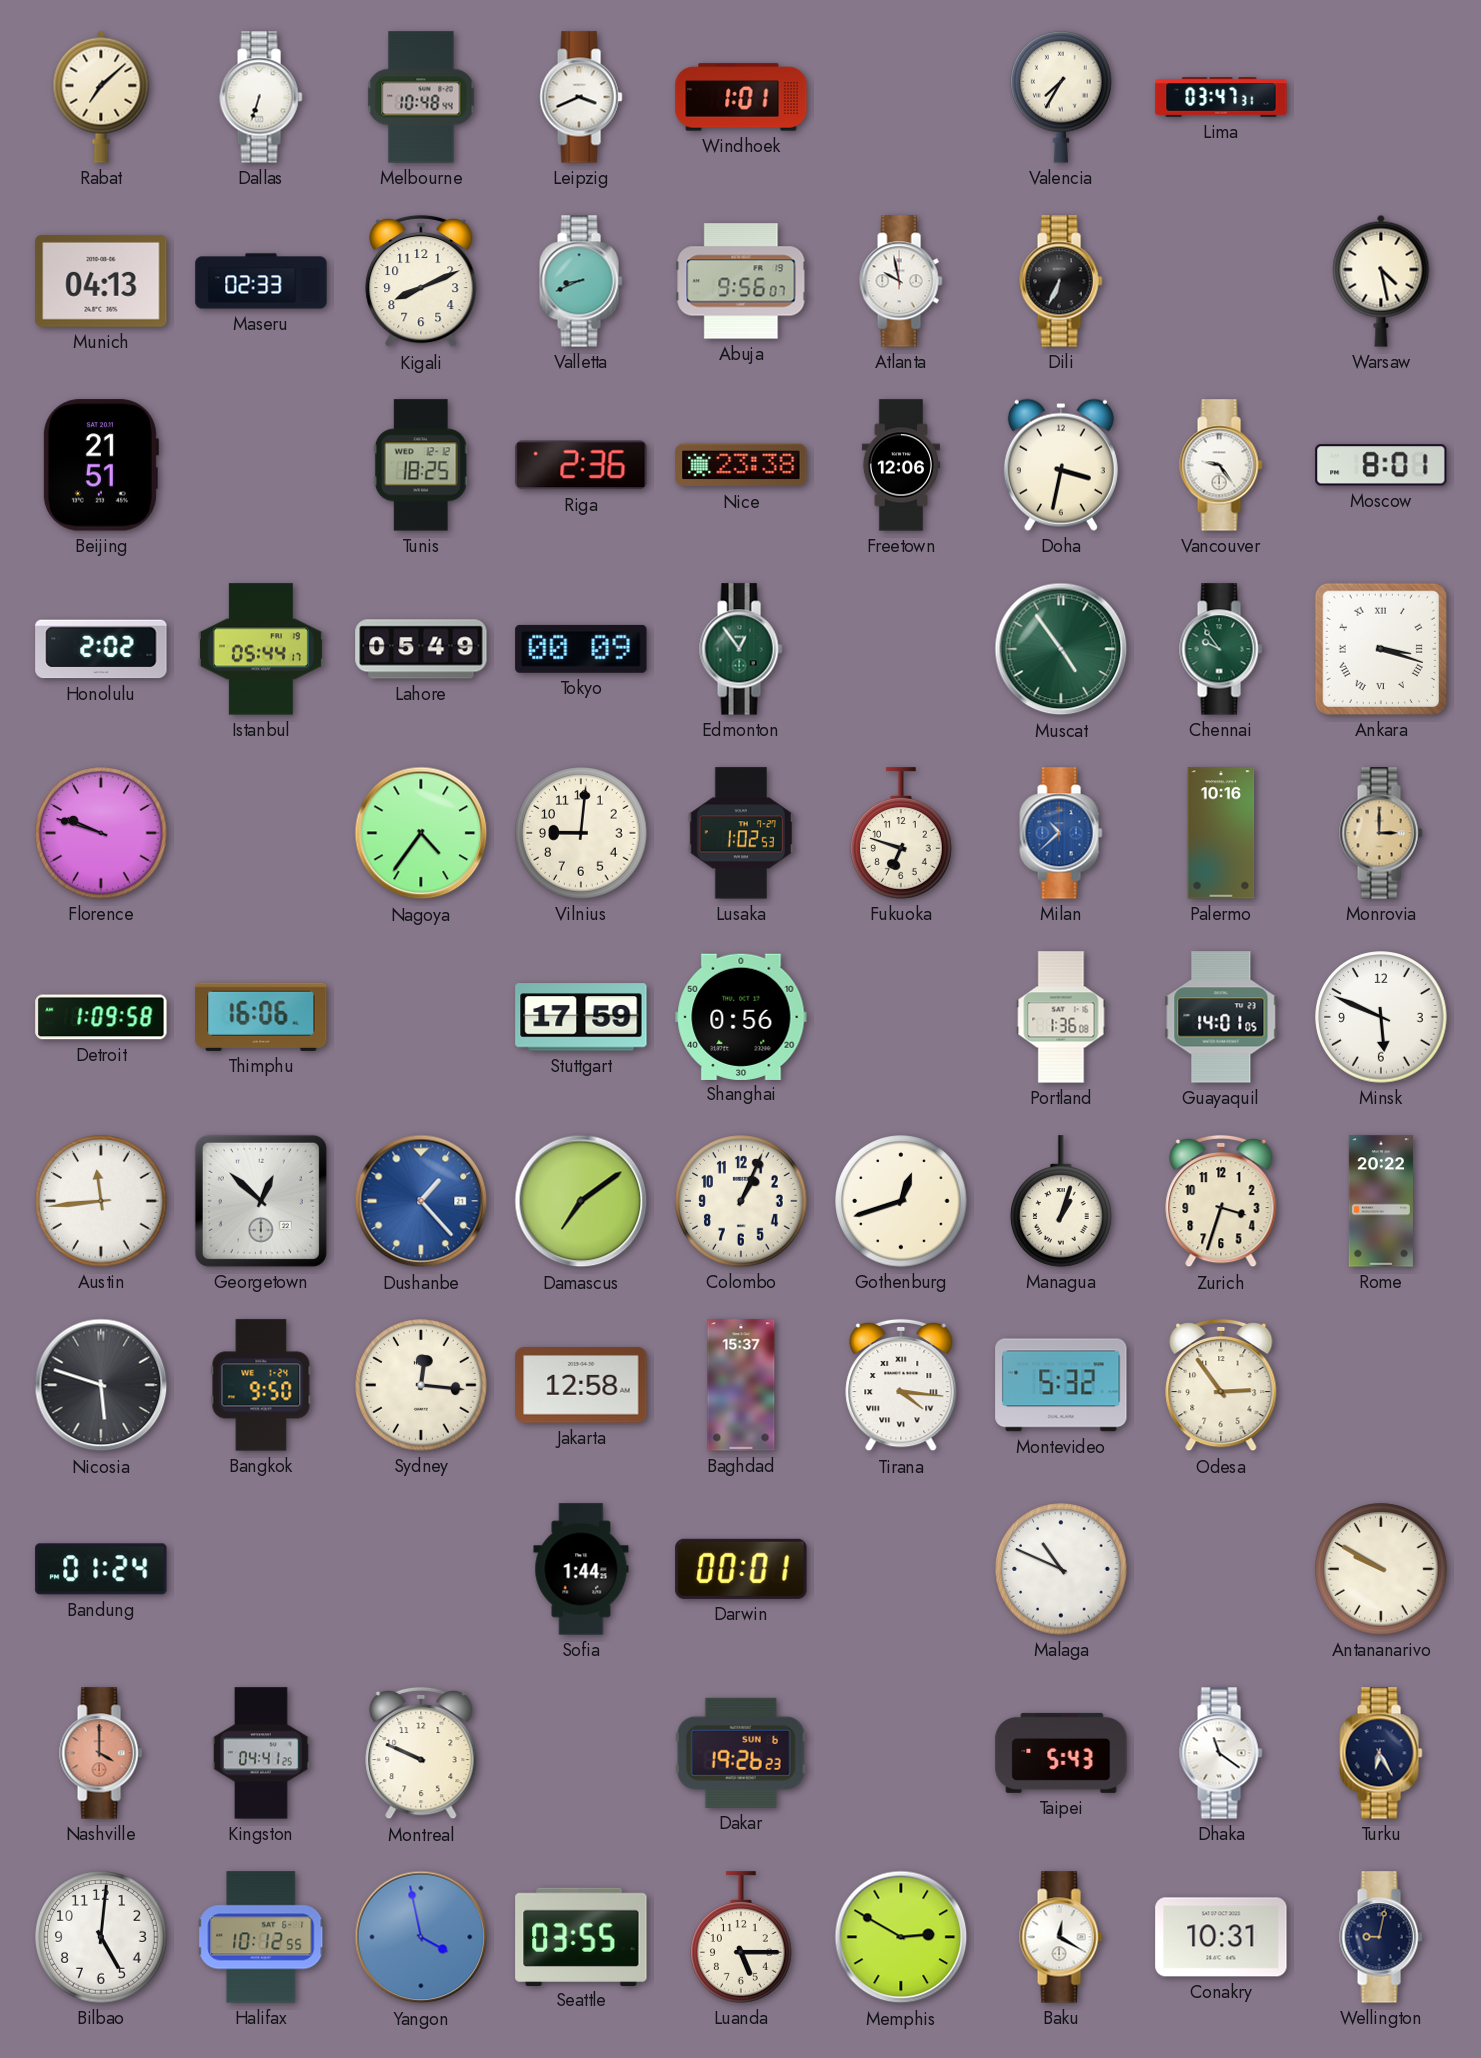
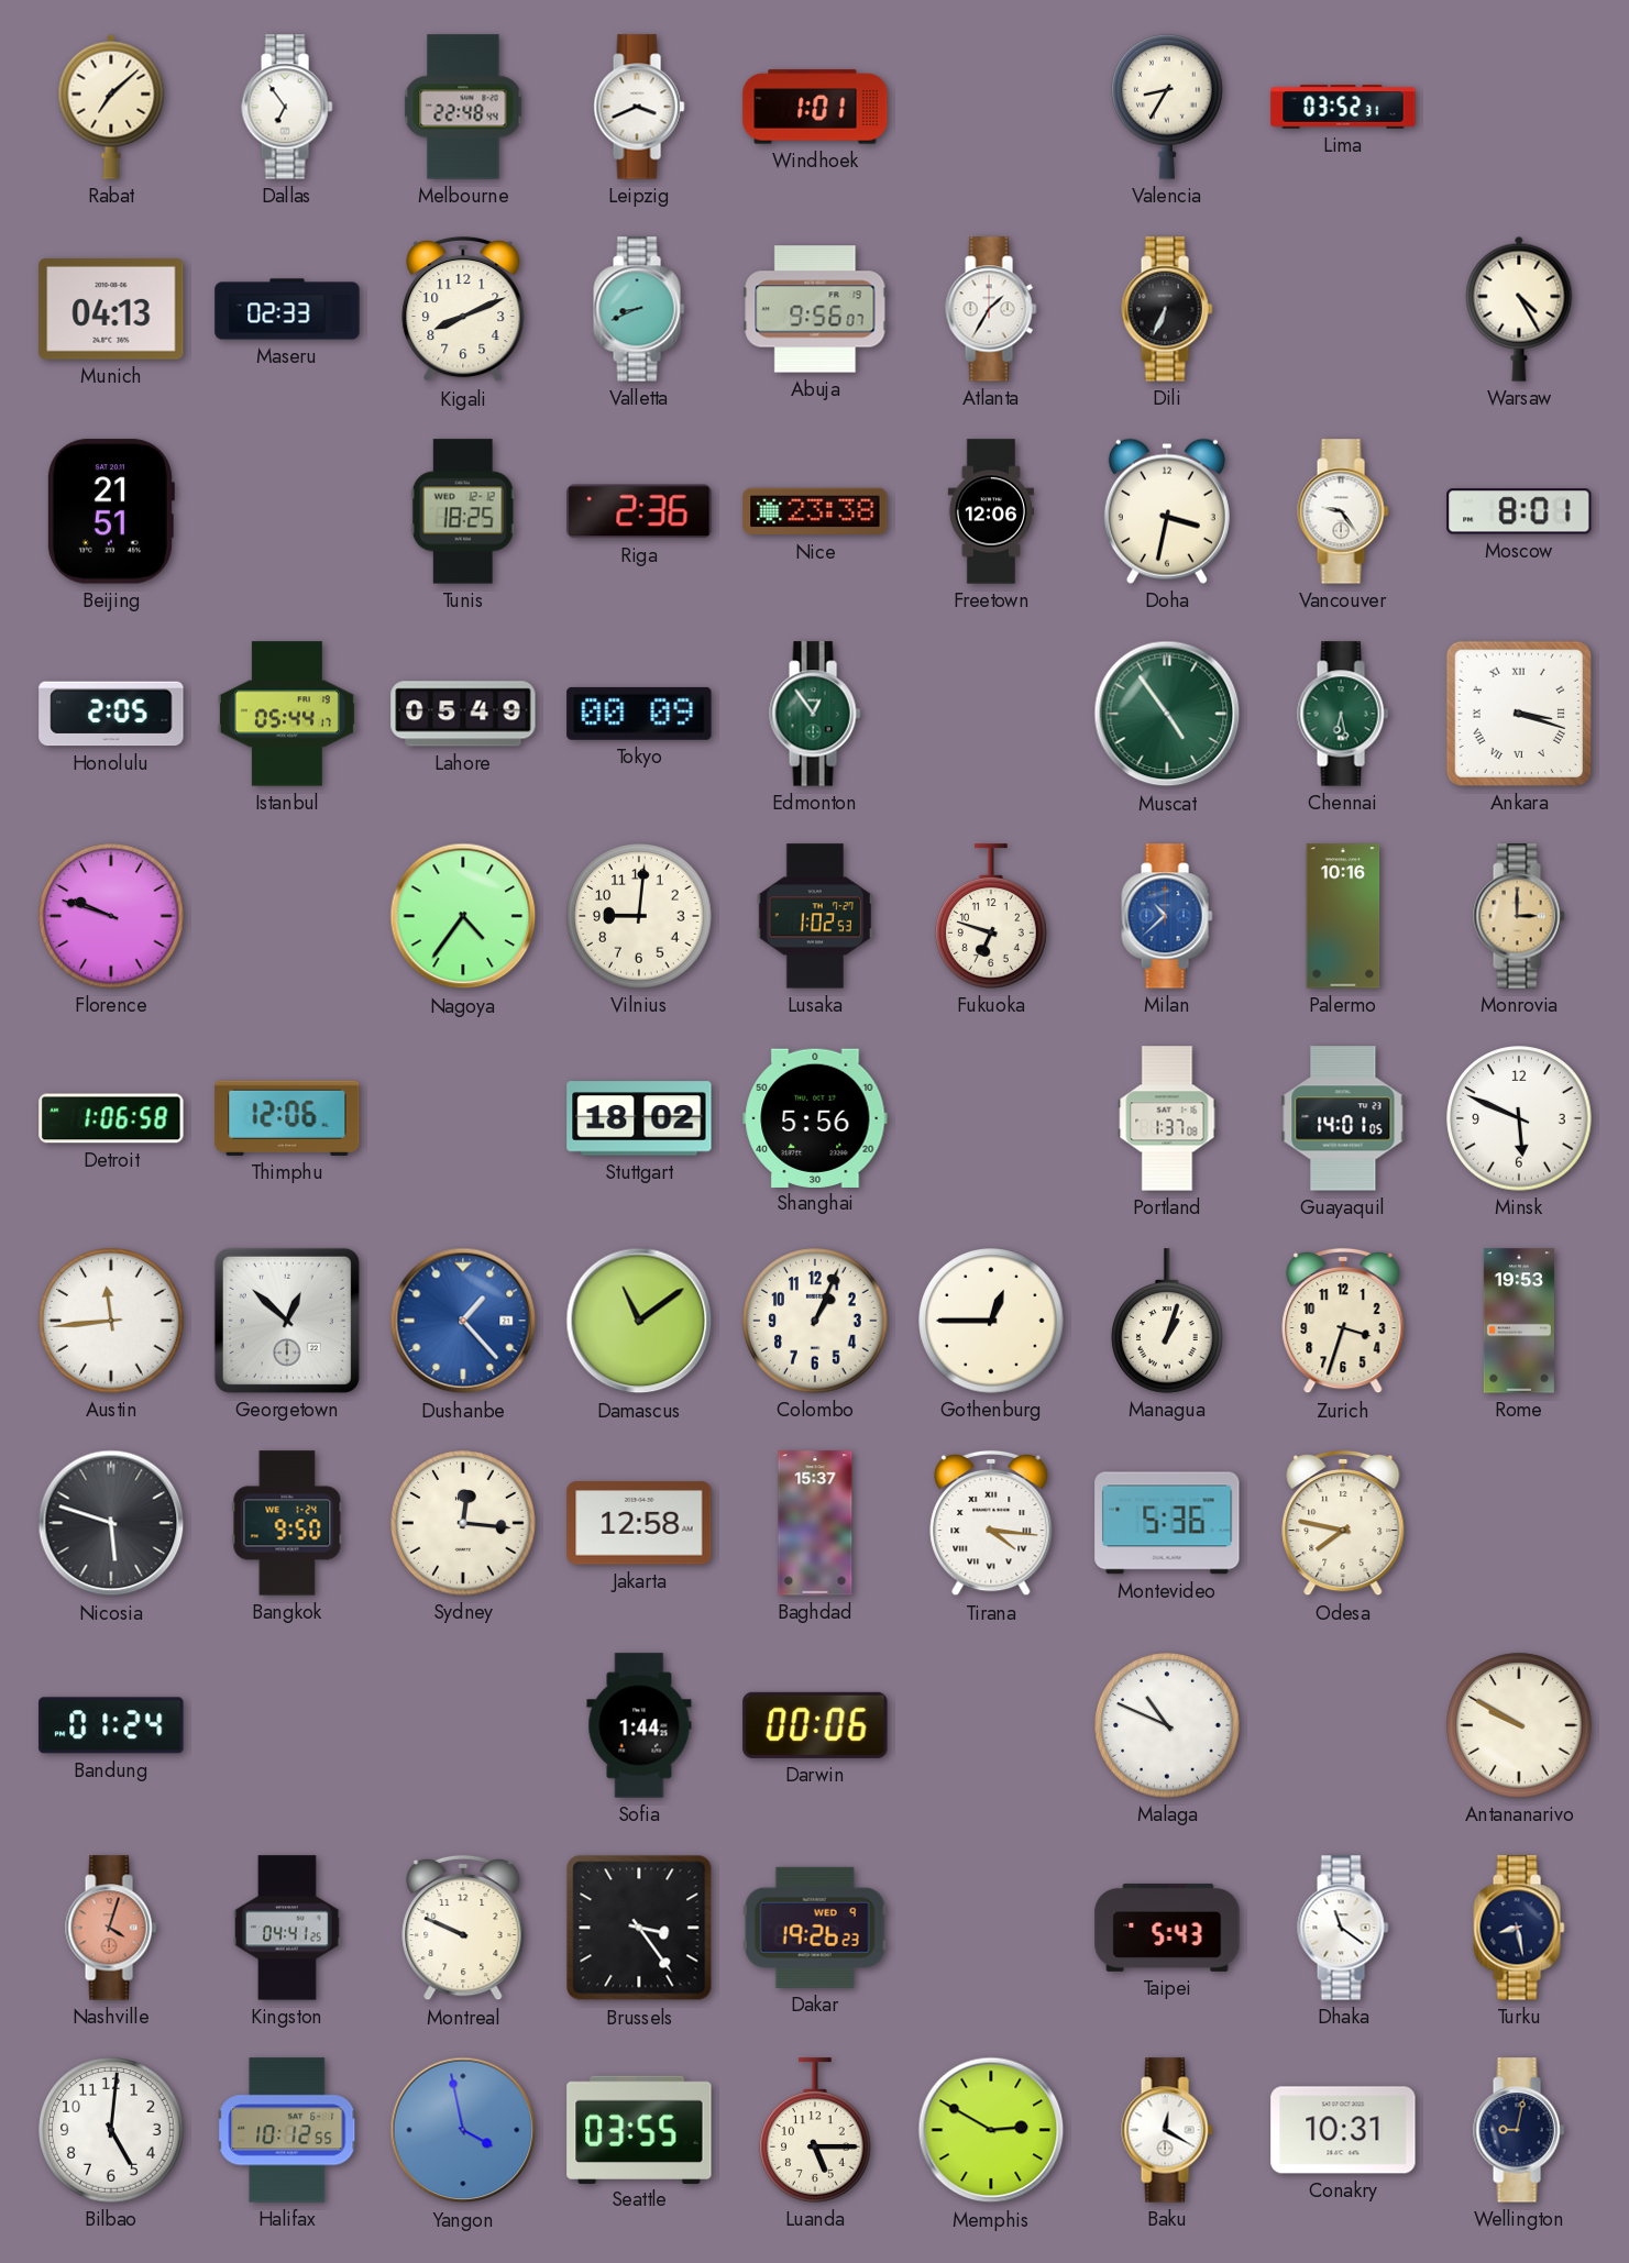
Dallas: 6:33 -> 6:54 (287, 107)
Melbourne: 10:48 -> 22:48 (463, 107)
Valencia: 7:35 -> 8:35 (1168, 107)
Lima: 03:47 -> 03:52 (1343, 107)
Atlanta: 9:58 -> 1:35 (991, 309)
Warsaw: 4:28 -> 4:25 (1519, 309)
Honolulu: 2:02 -> 2:05 (111, 714)
Chennai: 9:54 -> 6:28 (1343, 714)
Detroit: 1:09 -> 1:06 (111, 1118)
Thimphu: 16:06 -> 12:06 (287, 1118)
Stuttgart: 17:59 -> 18:02 (639, 1118)
Shanghai: 0:56 -> 5:56 (815, 1117)
Portland: 1:36 -> 1:37 (1167, 1118)
Damascus: 7:09 -> 11:09 (639, 1321)
Gothenburg: 12:42 -> 12:45 (991, 1321)
Rome: 20:22 -> 19:53 (1519, 1321)
Montevideo: 5:32 -> 5:36 (1167, 1523)
Odesa: 2:54 -> 7:47 (1343, 1523)
Darwin: 00:01 -> 00:06 (815, 1725)
Nashville: 4:00 -> 4:03 (111, 1928)
Brussels: none -> 3:24 (639, 1928)
Dakar date: SUN 6 -> WED 9 (815, 1928)
Turku: 6:25 -> 8:28 (1519, 1928)
